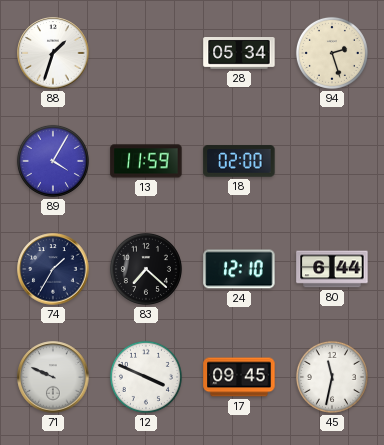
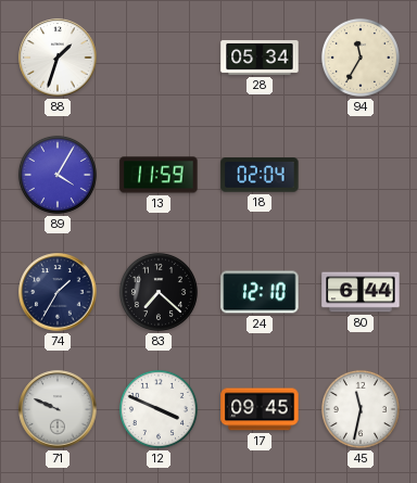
94: 2:27 -> 11:35 (361, 58)
18: 02:00 -> 02:04 (260, 175)
